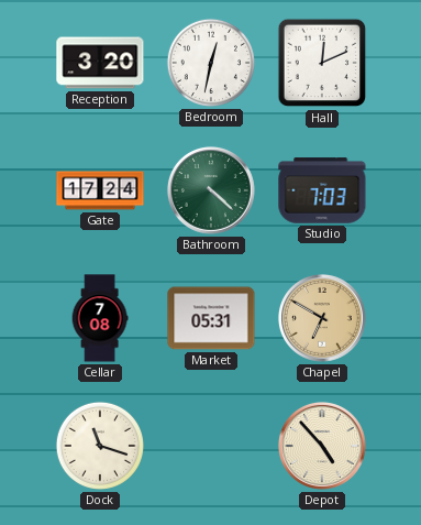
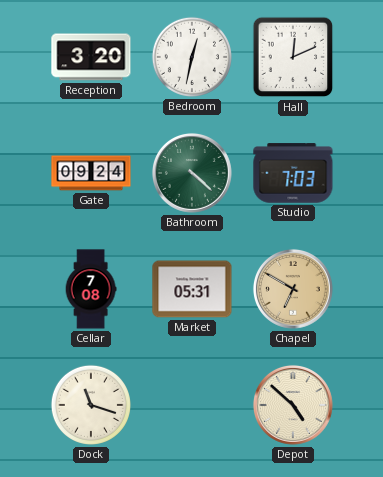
Gate: 17:24 -> 09:24 (91, 173)
Depot: 4:53 -> 4:52 (293, 405)
